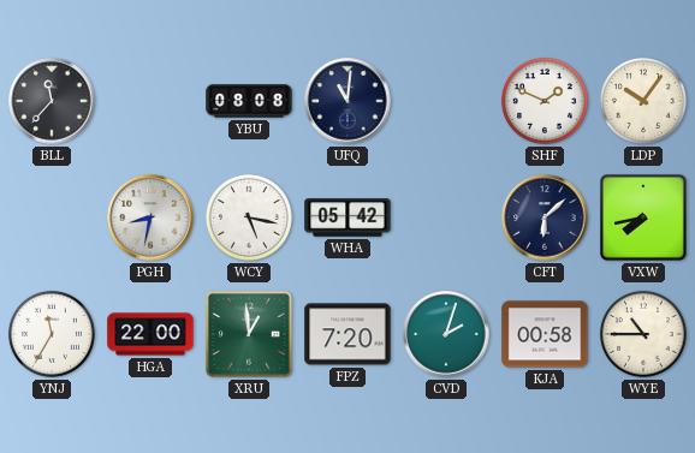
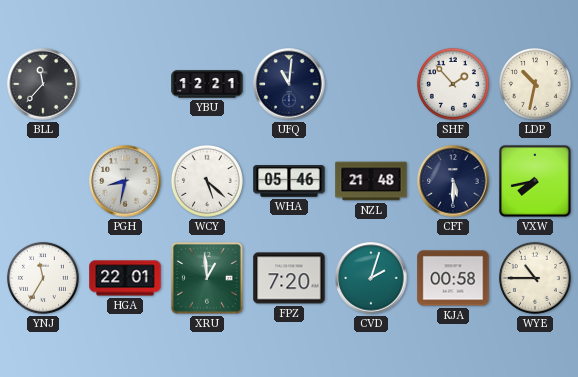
YBU: 08:08 -> 12:21 (207, 84)
SHF: 1:49 -> 1:53 (453, 84)
LDP: 10:06 -> 10:32 (535, 84)
WCY: 5:17 -> 5:22 (207, 181)
WHA: 05:42 -> 05:46 (289, 181)
NZL: none -> 21:48 (371, 181)
CFT: 6:08 -> 5:30 (453, 181)
HGA: 22:00 -> 22:01 (125, 278)
